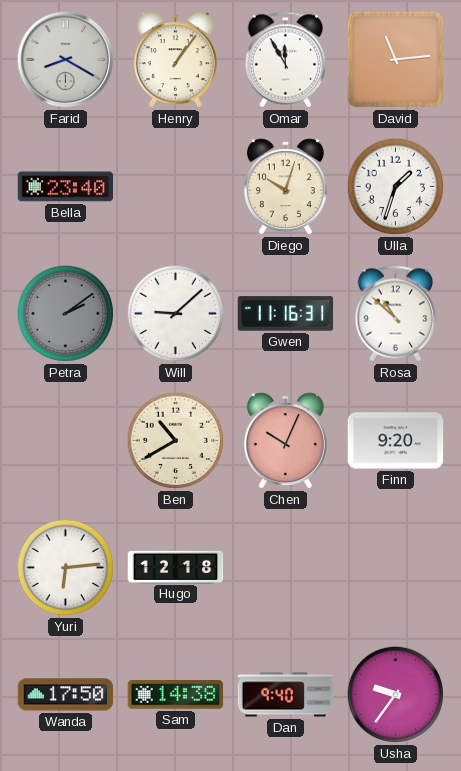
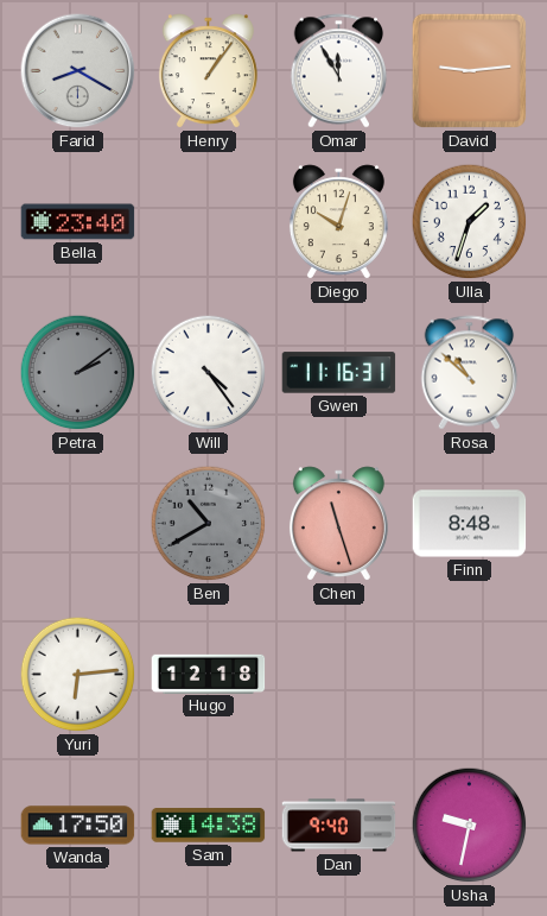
David: 11:14 -> 9:14 (469, 70)
Will: 9:08 -> 4:24 (209, 373)
Ben dial: cream -> grey (209, 524)
Chen: 10:04 -> 11:27 (338, 524)
Finn: 9:20 -> 8:48 (470, 524)
Usha: 9:36 -> 9:32 (470, 826)
